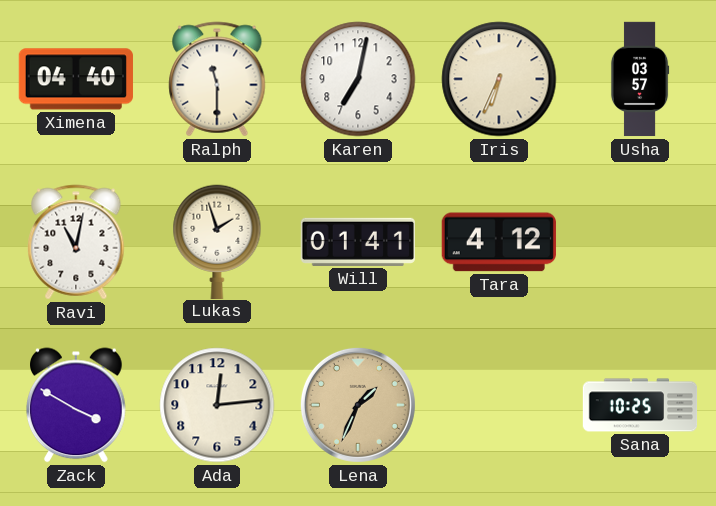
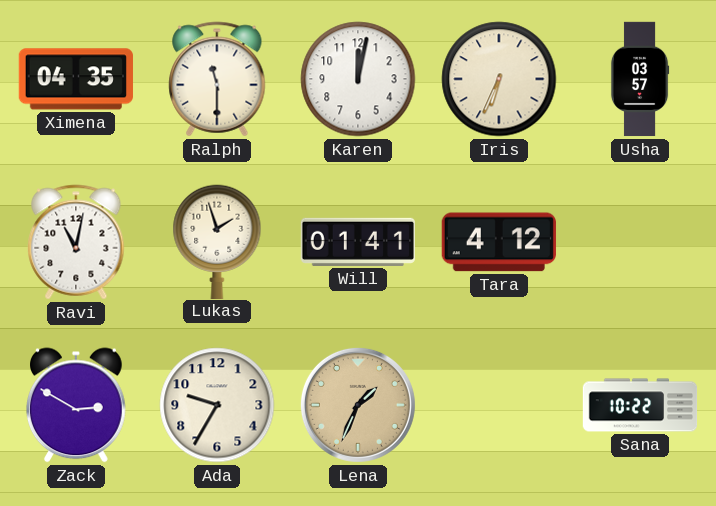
Ximena: 04:40 -> 04:35 (76, 79)
Karen: 7:02 -> 12:02 (358, 79)
Zack: 3:50 -> 2:50 (77, 405)
Ada: 12:14 -> 9:35 (217, 405)
Sana: 10:25 -> 10:22 (640, 405)
